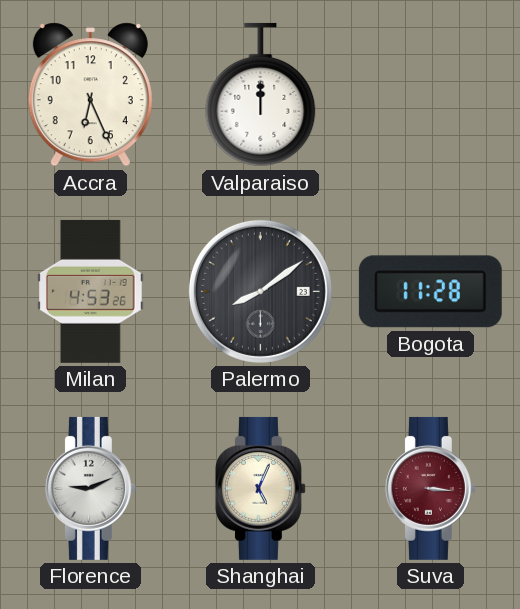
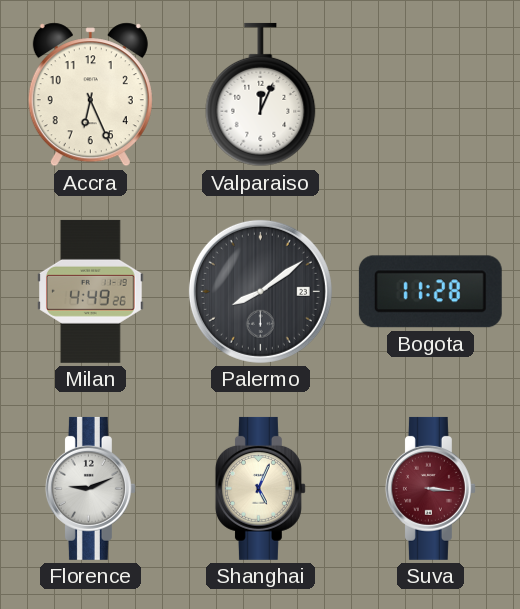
Valparaiso: 12:00 -> 12:04 (261, 95)
Milan: 4:53 -> 4:49 (91, 291)
